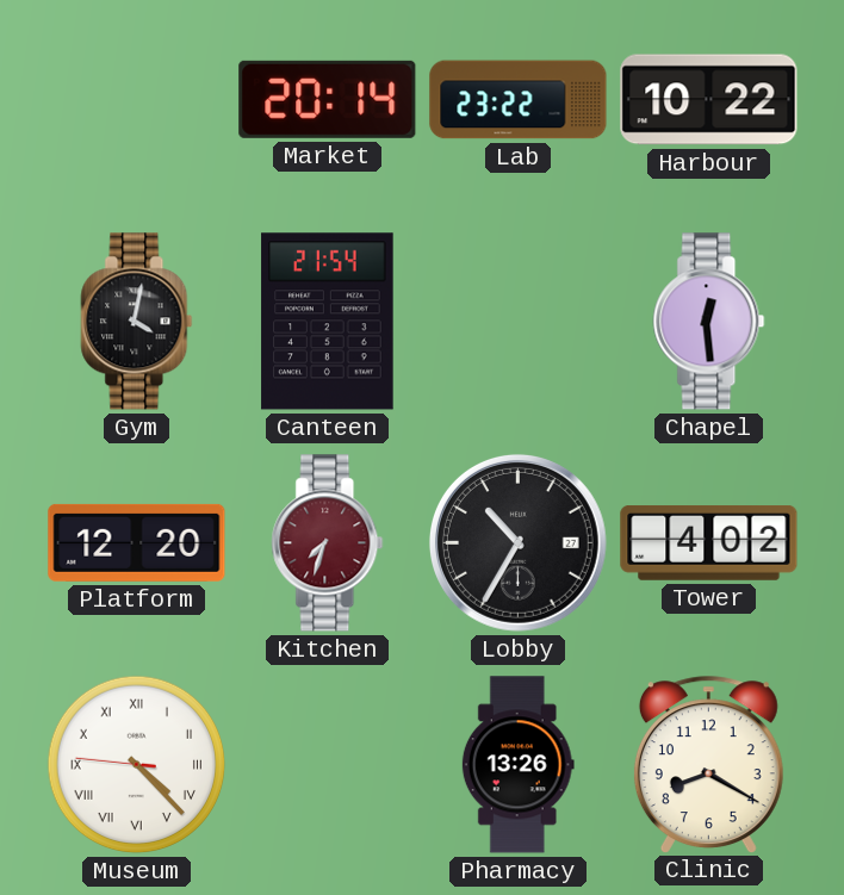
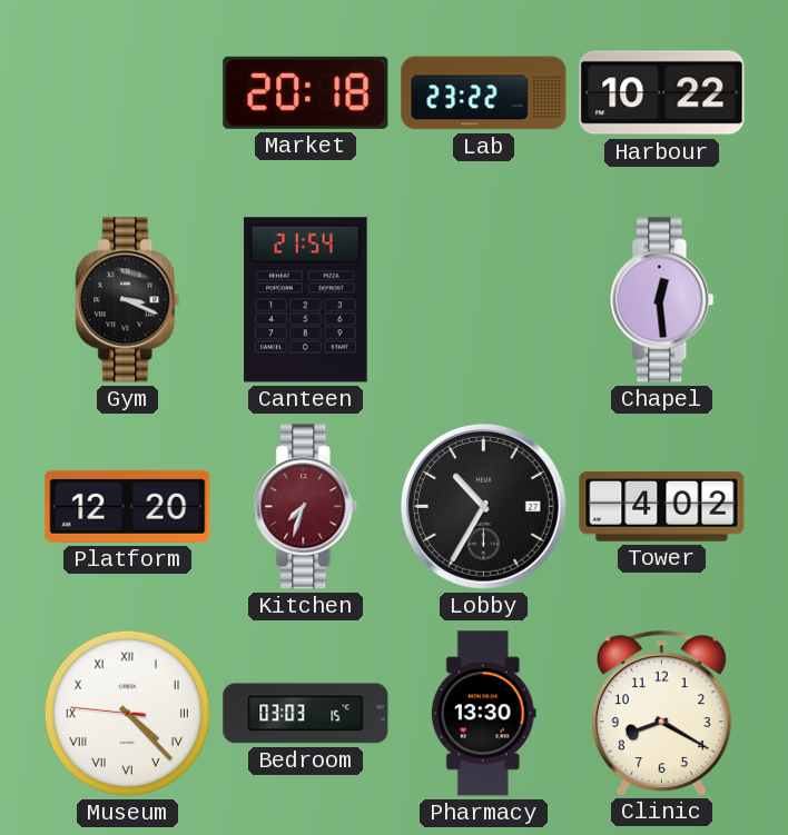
Market: 20:14 -> 20:18 (306, 92)
Gym: 4:02 -> 3:19 (128, 300)
Bedroom: none -> 03:03 (306, 714)
Pharmacy: 13:26 -> 13:30 (483, 714)
